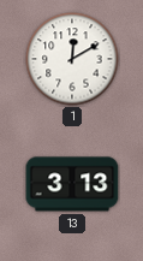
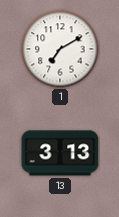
1: 12:10 -> 7:10 (60, 49)
